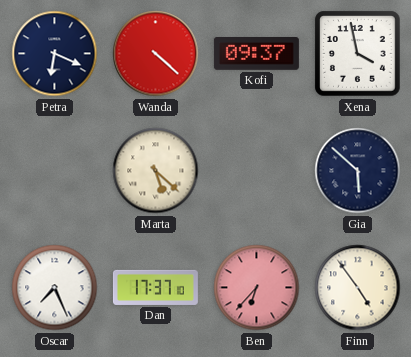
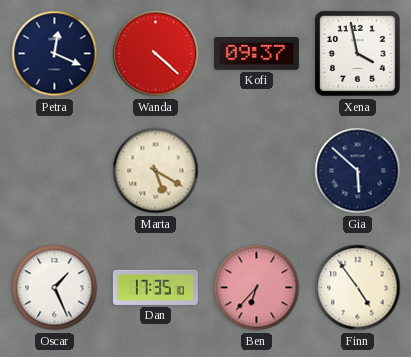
Petra: 6:19 -> 12:19 (55, 54)
Marta: 5:22 -> 5:20 (156, 171)
Oscar: 7:26 -> 1:26 (55, 288)
Dan: 17:37 -> 17:35 (155, 287)
